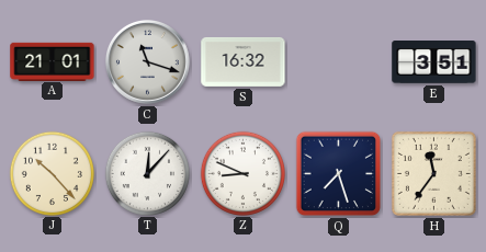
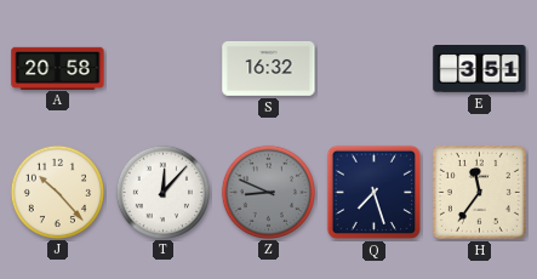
A: 21:01 -> 20:58 (58, 68)
C: 11:18 -> none (148, 62)
Z dial: white -> grey (268, 192)
